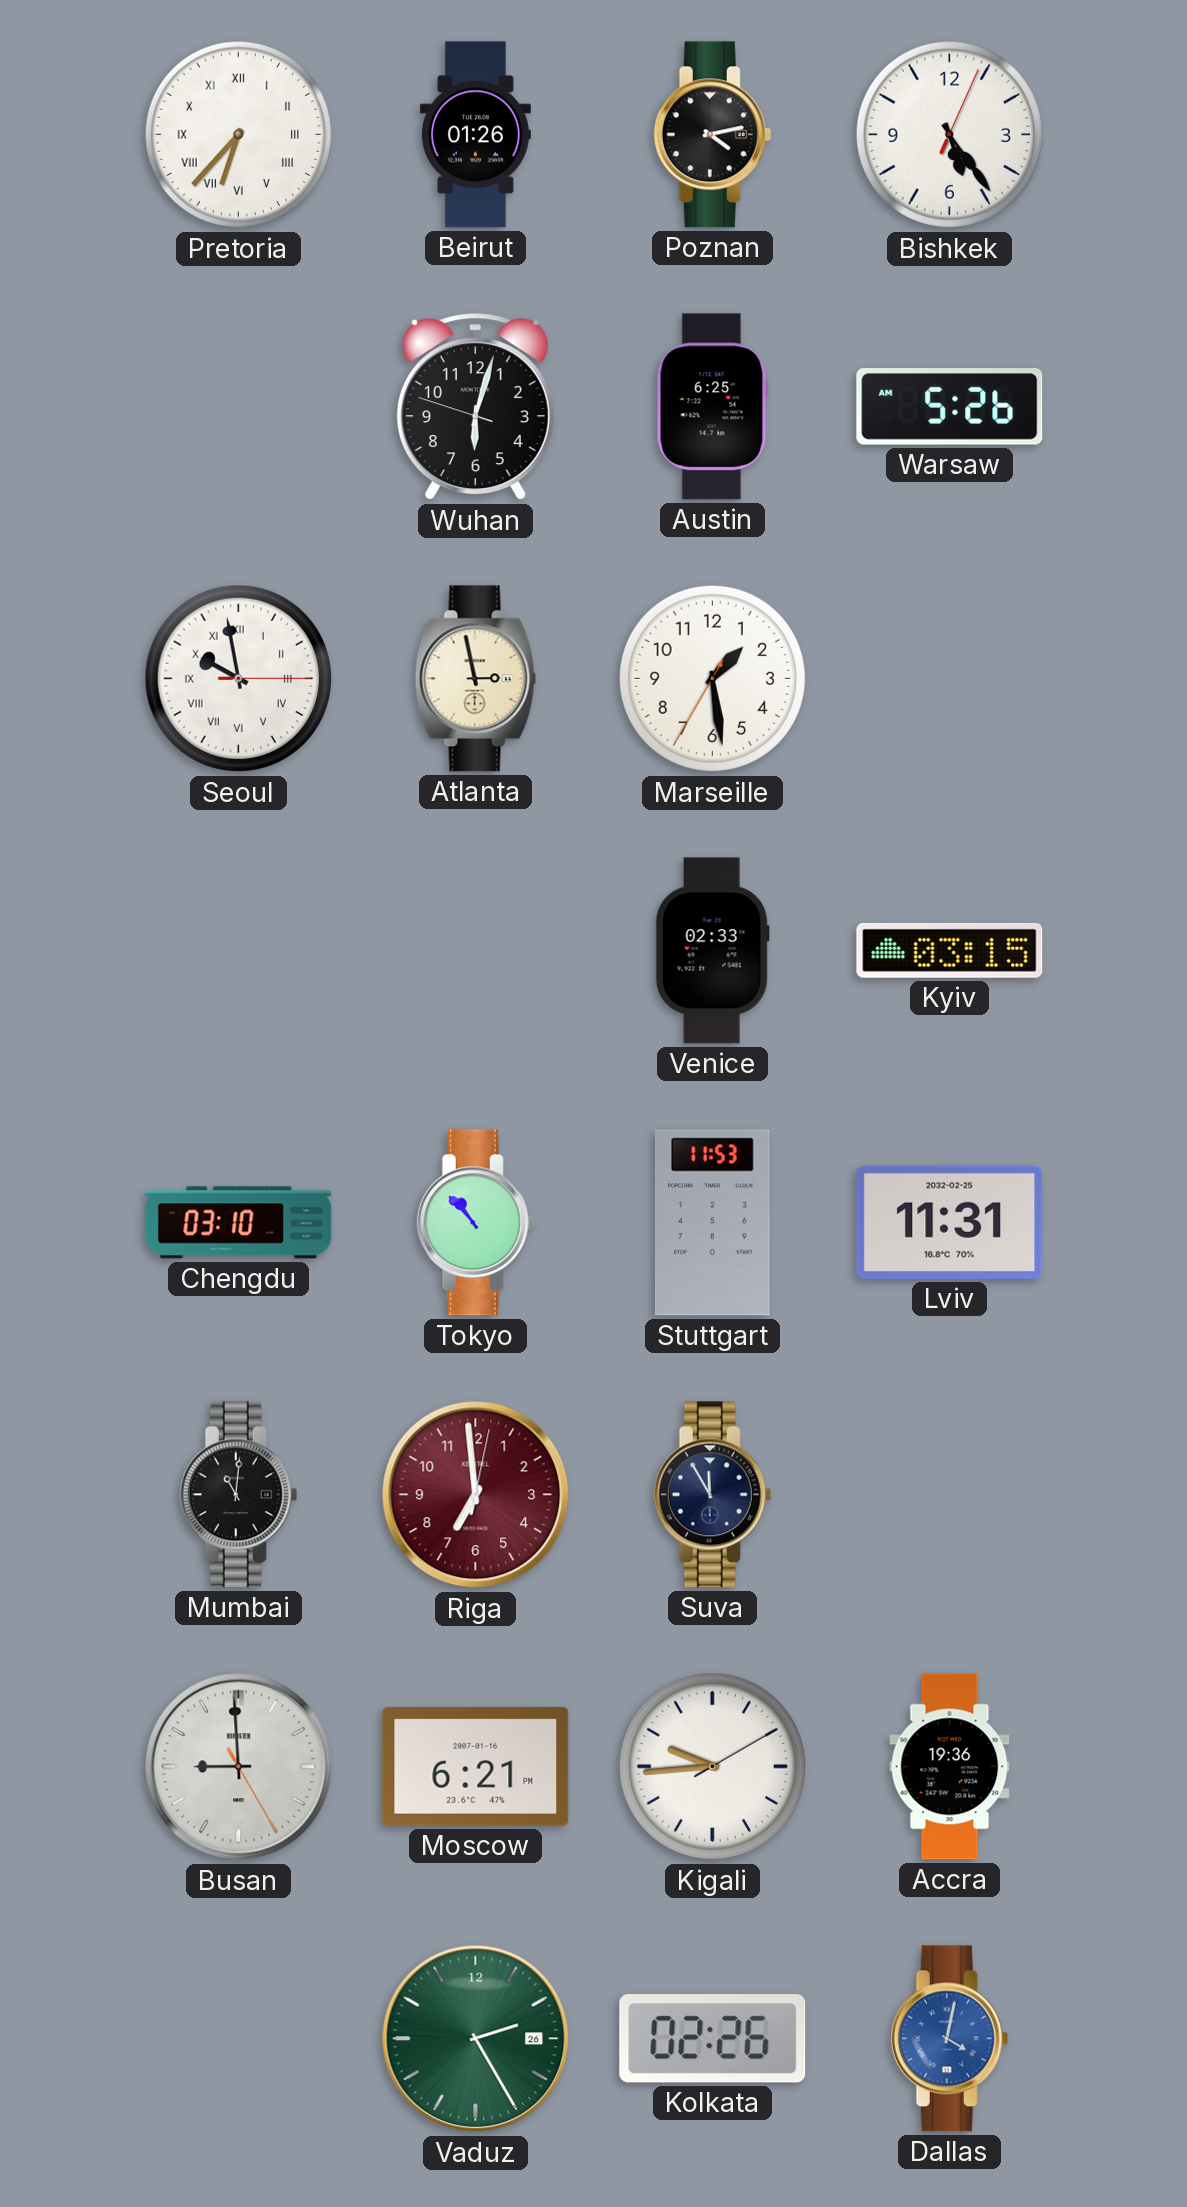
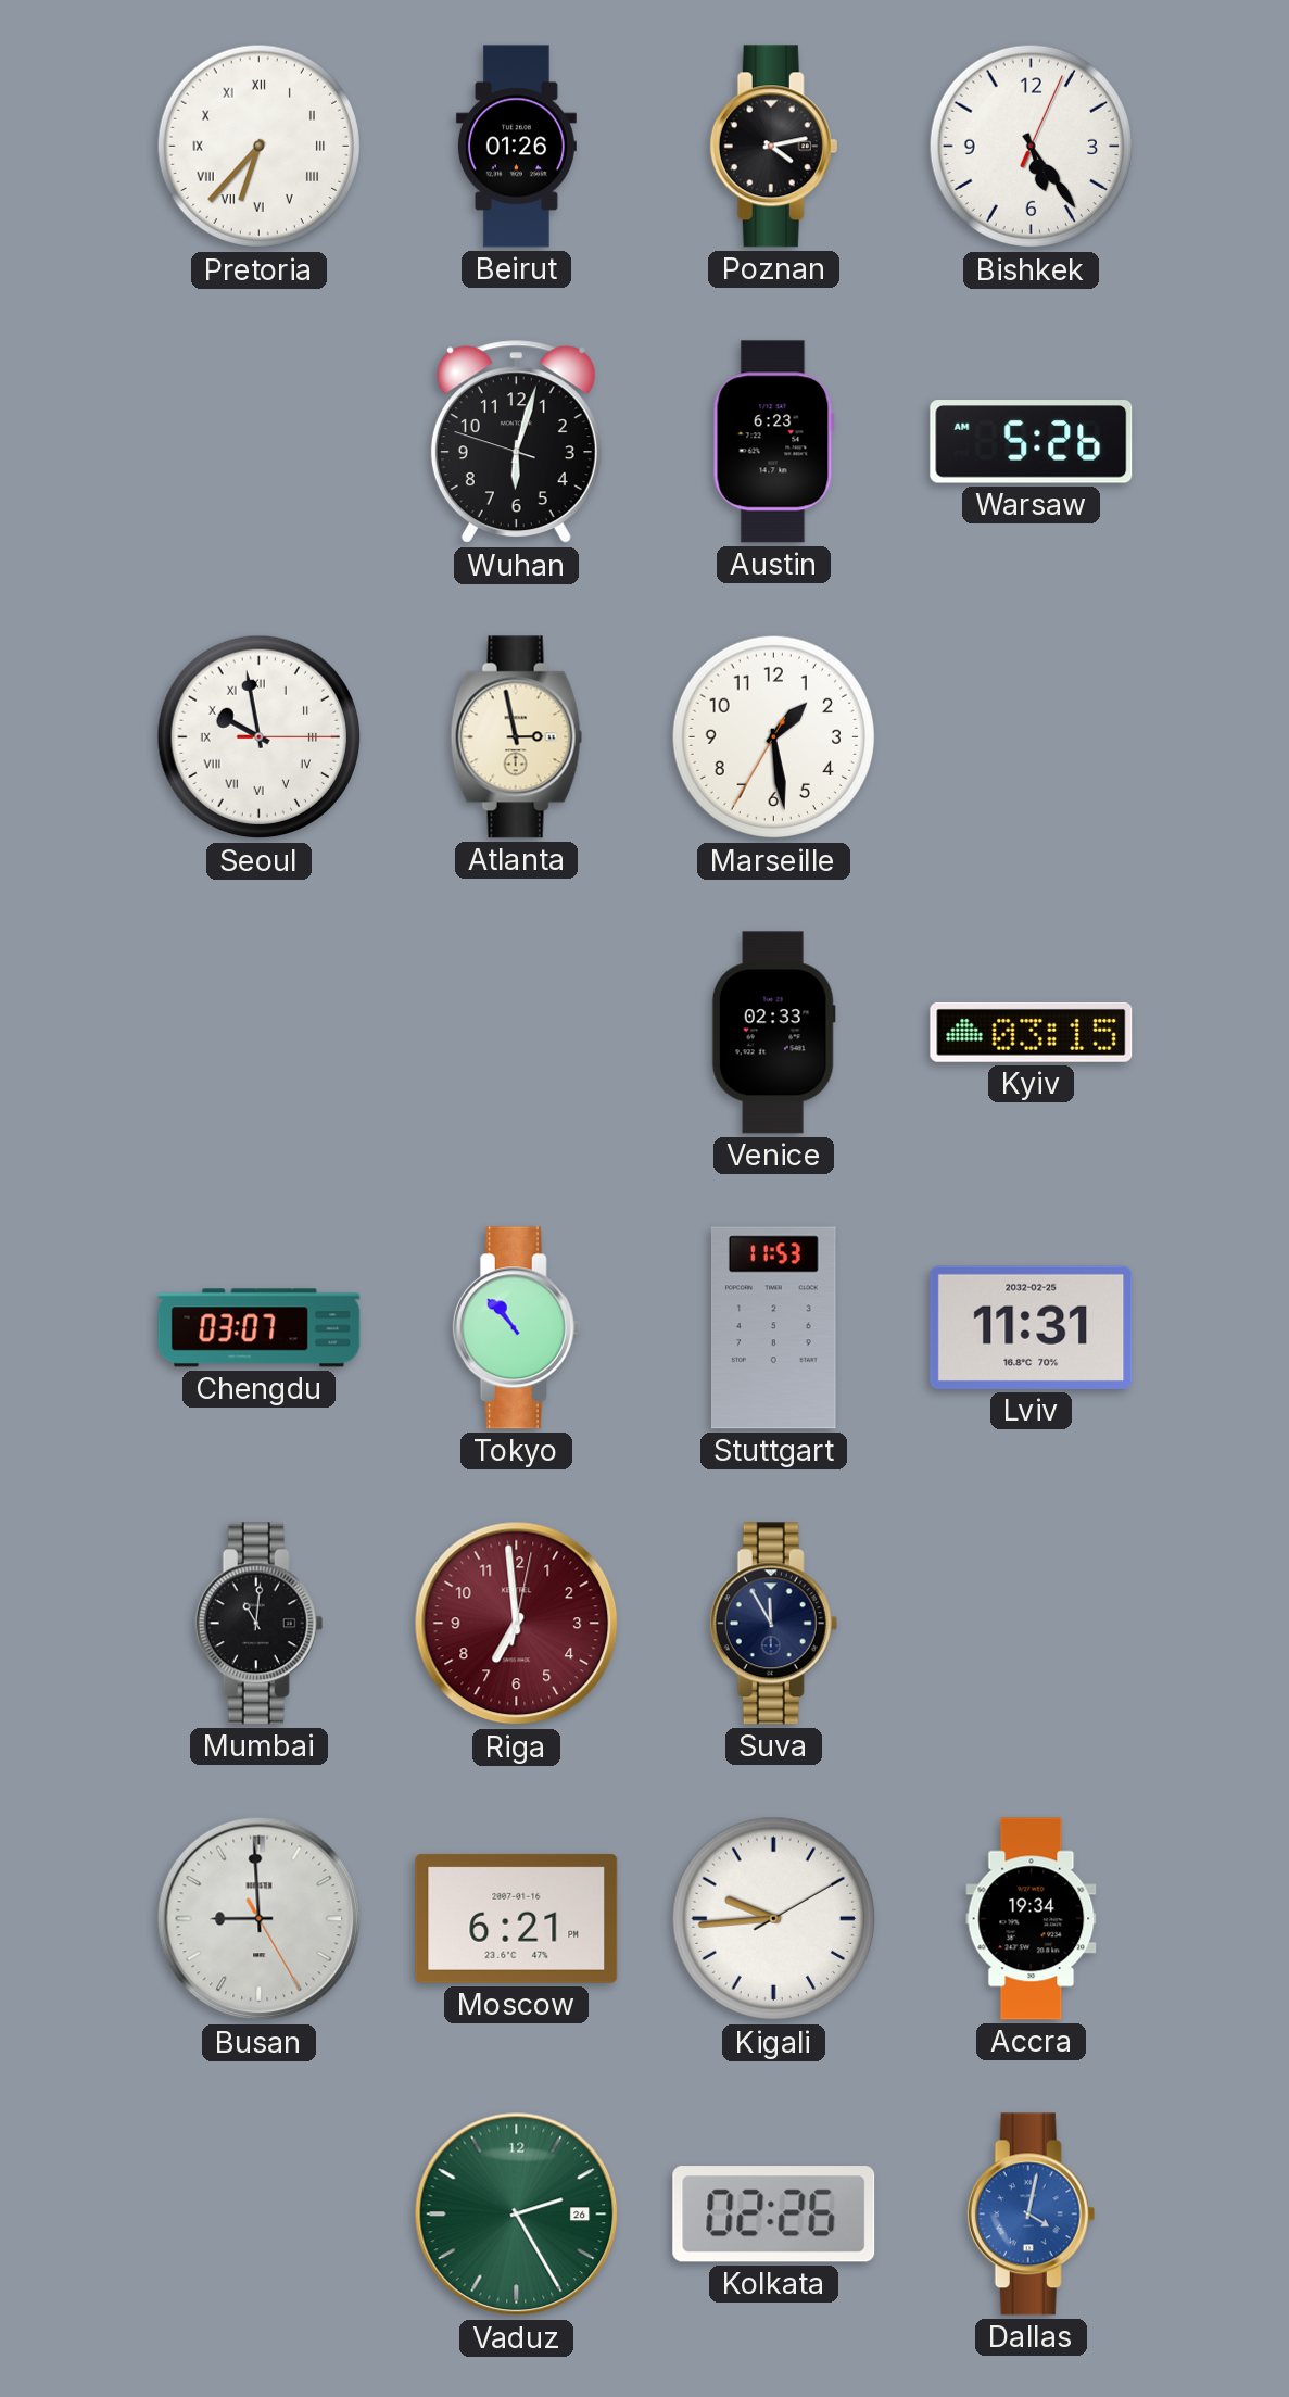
Austin: 6:25 -> 6:23 (773, 442)
Chengdu: 03:10 -> 03:07 (260, 1328)
Accra: 19:36 -> 19:34 (1032, 1919)
